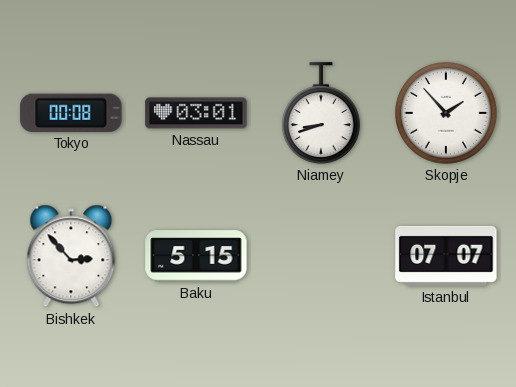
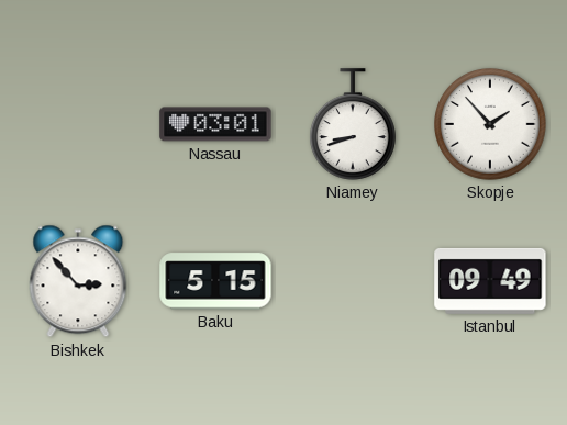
Tokyo: 00:08 -> none (71, 113)
Istanbul: 07:07 -> 09:49 (490, 281)
